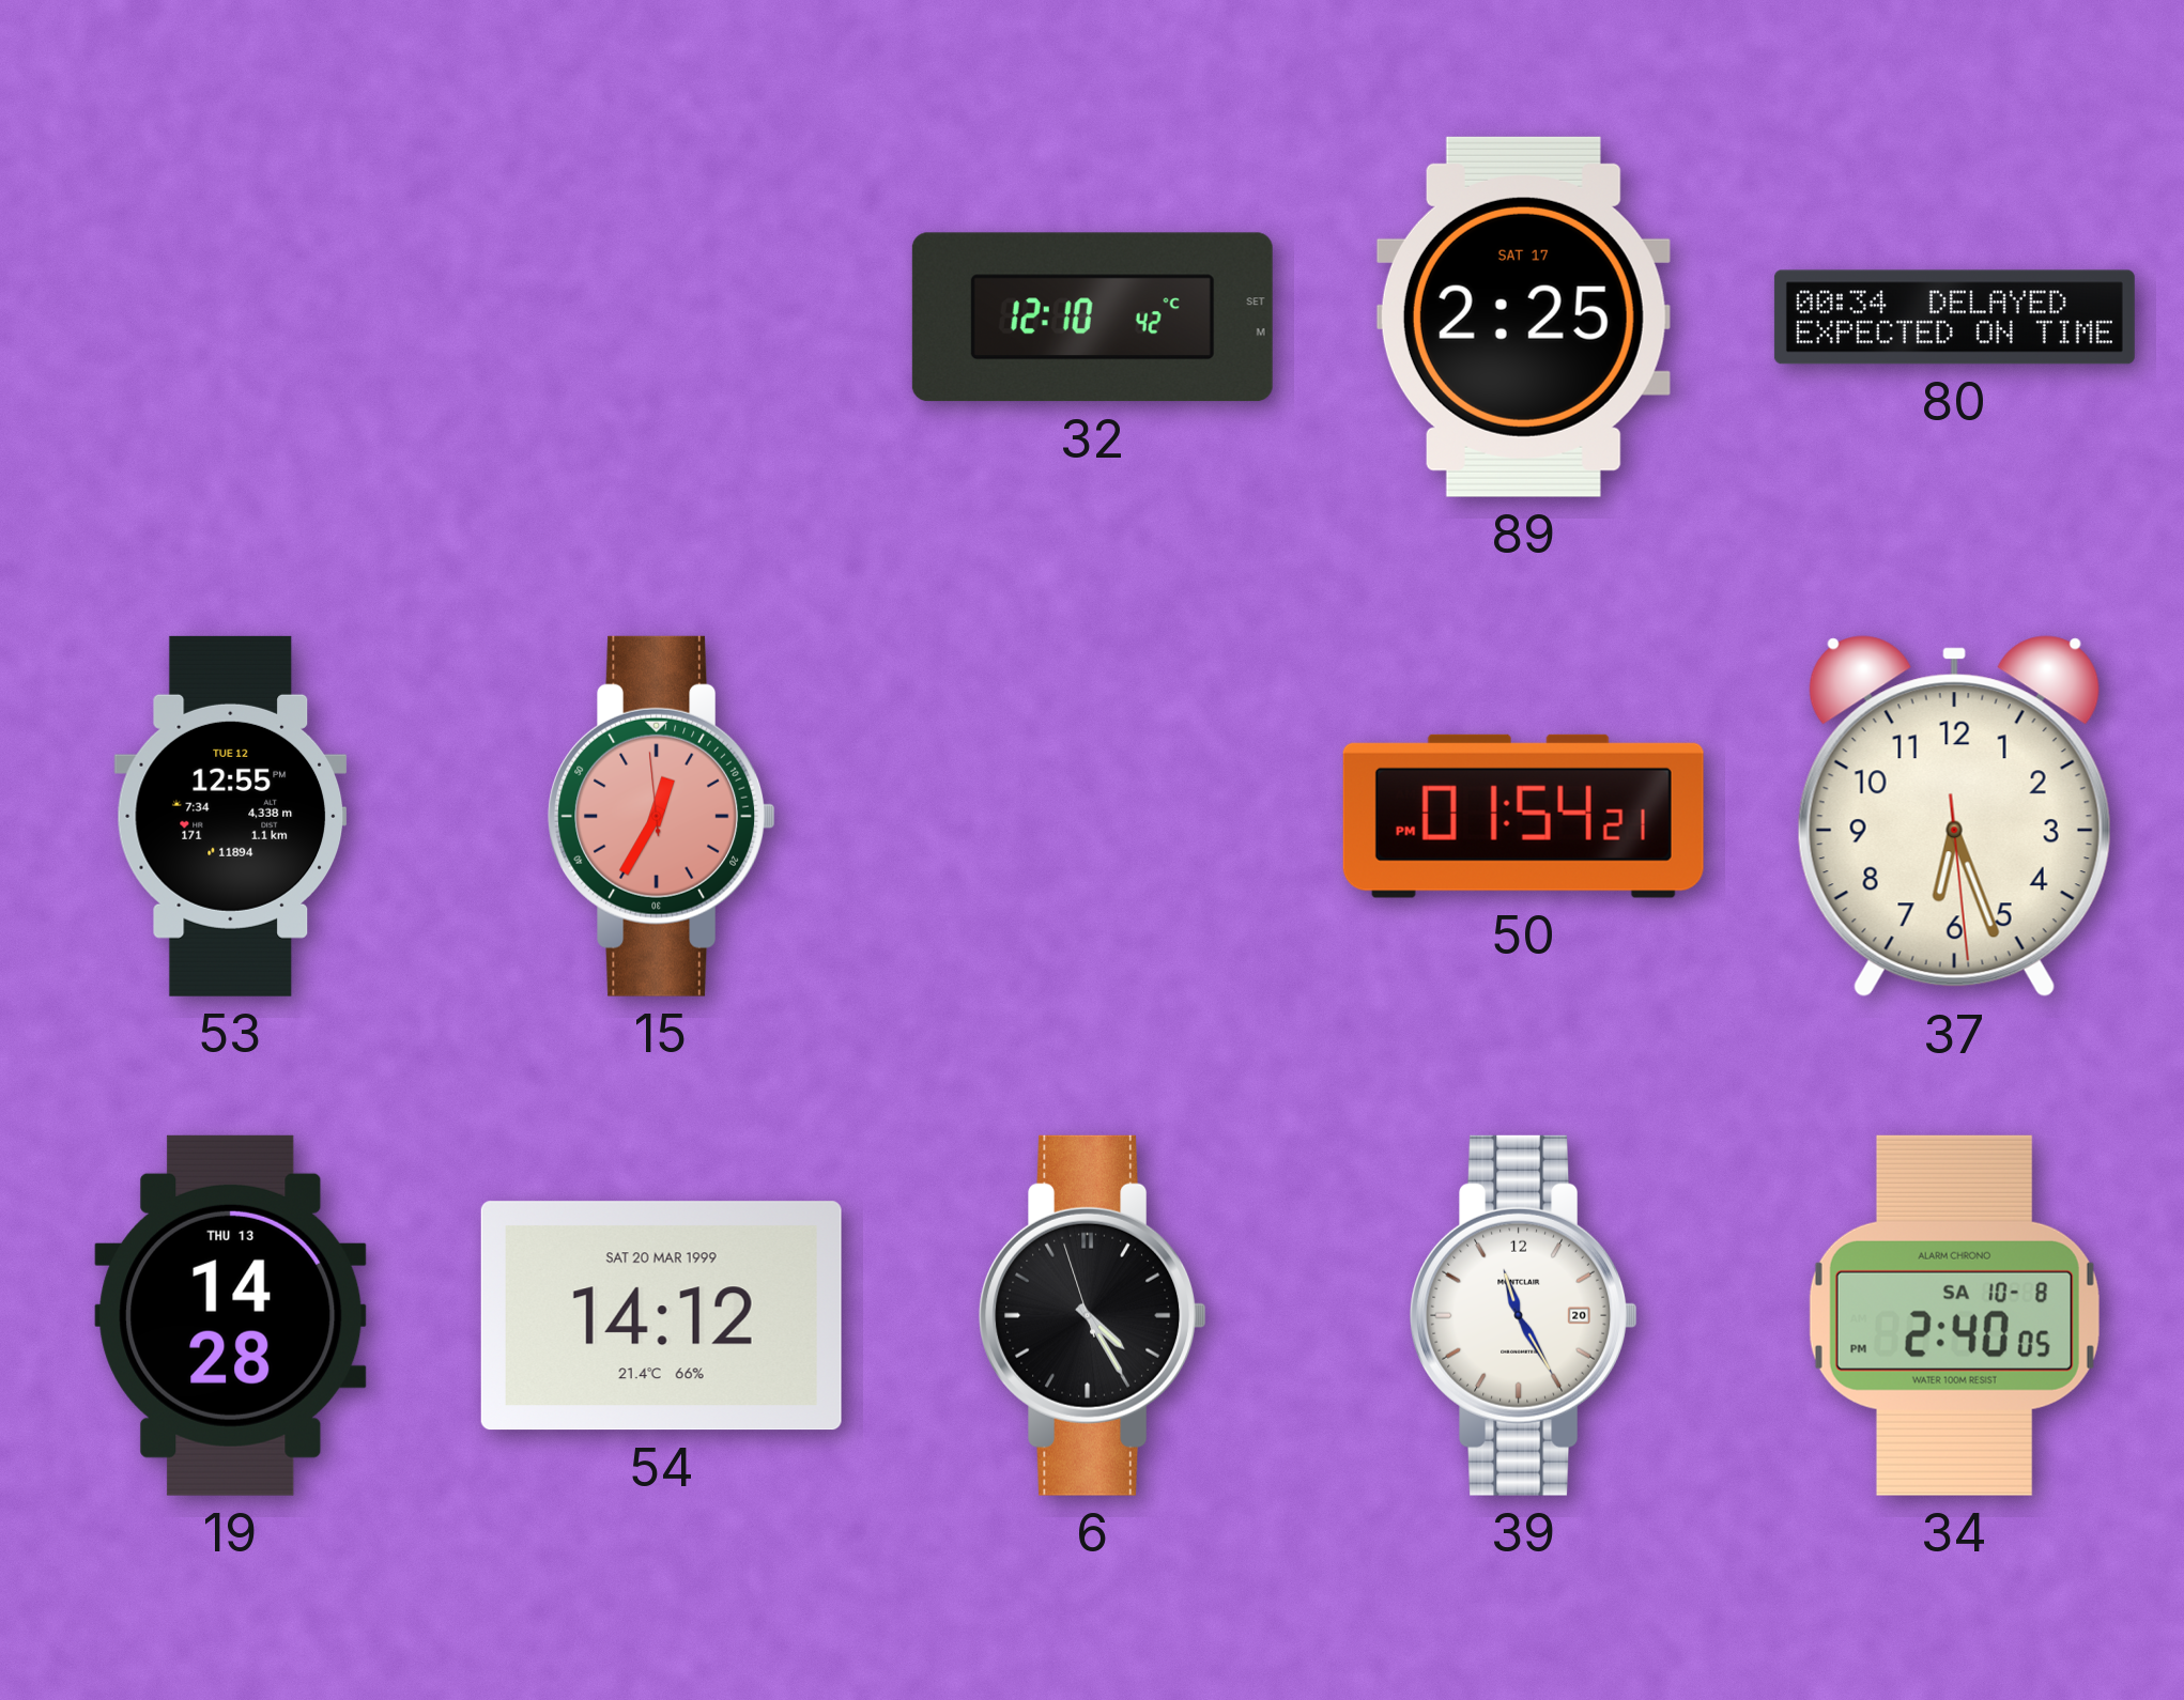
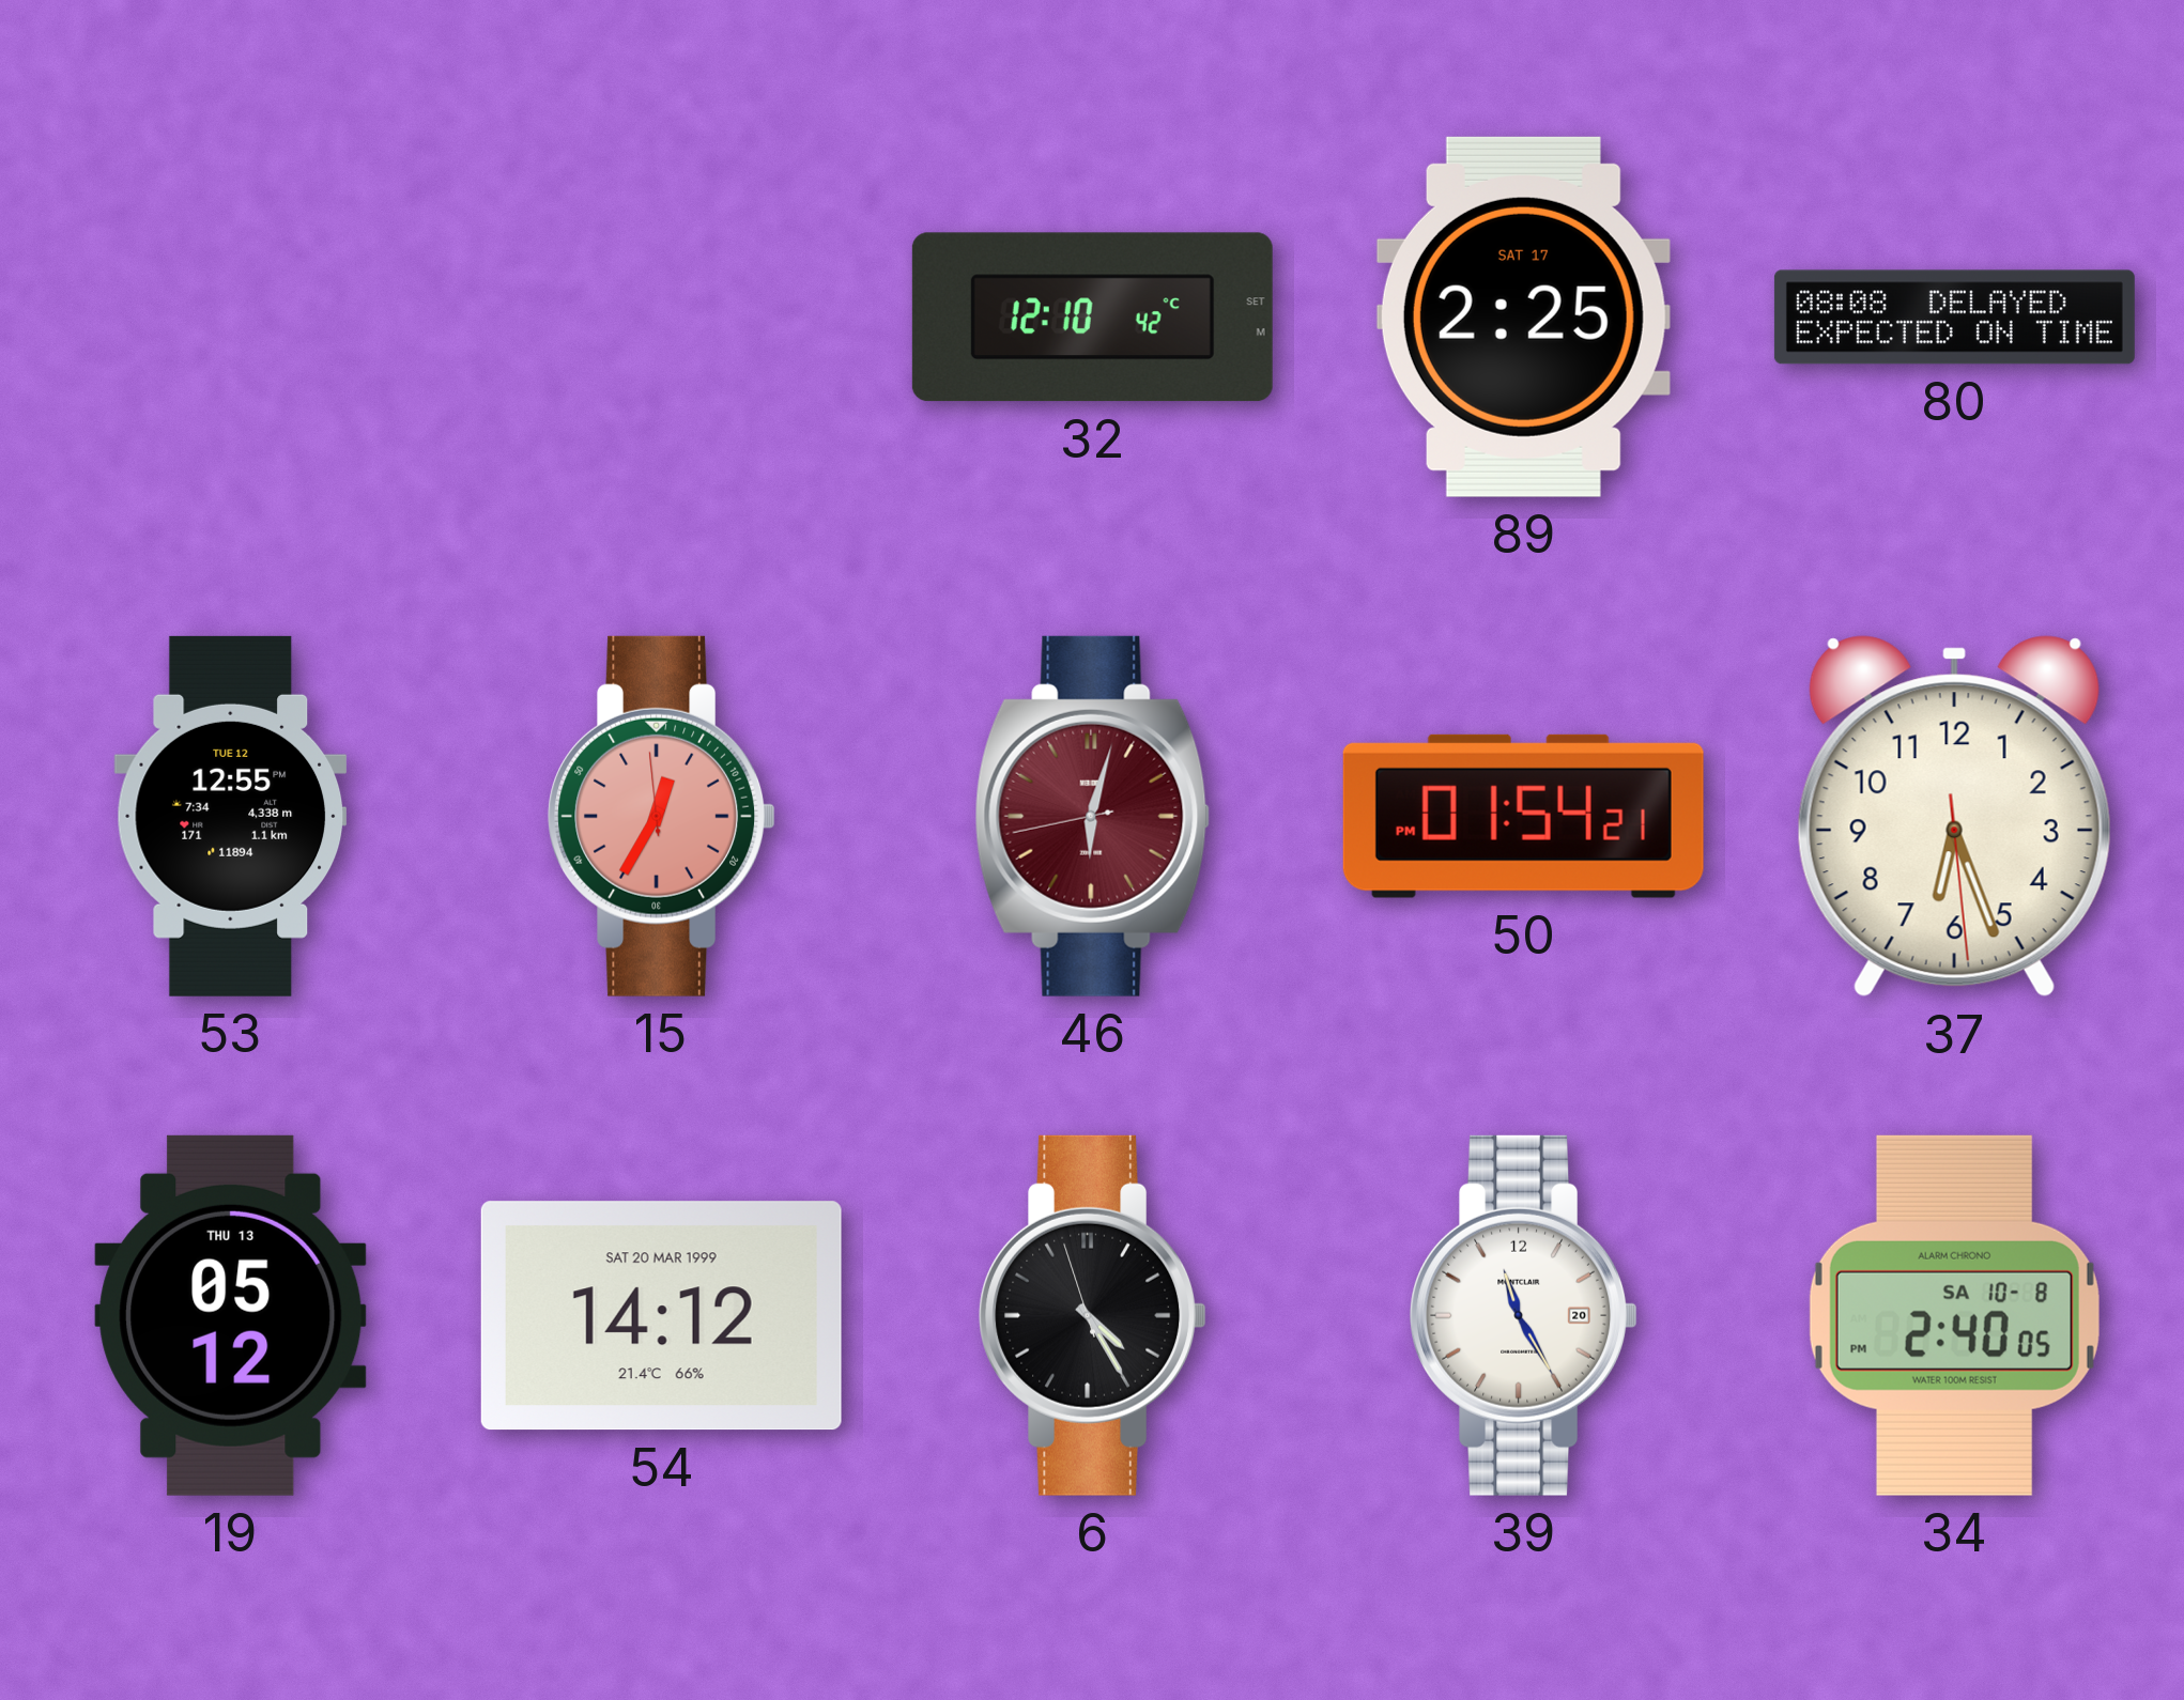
80: 00:34 -> 08:08 (1954, 318)
46: none -> 6:02 (1093, 816)
19: 14:28 -> 05:12 (231, 1315)
